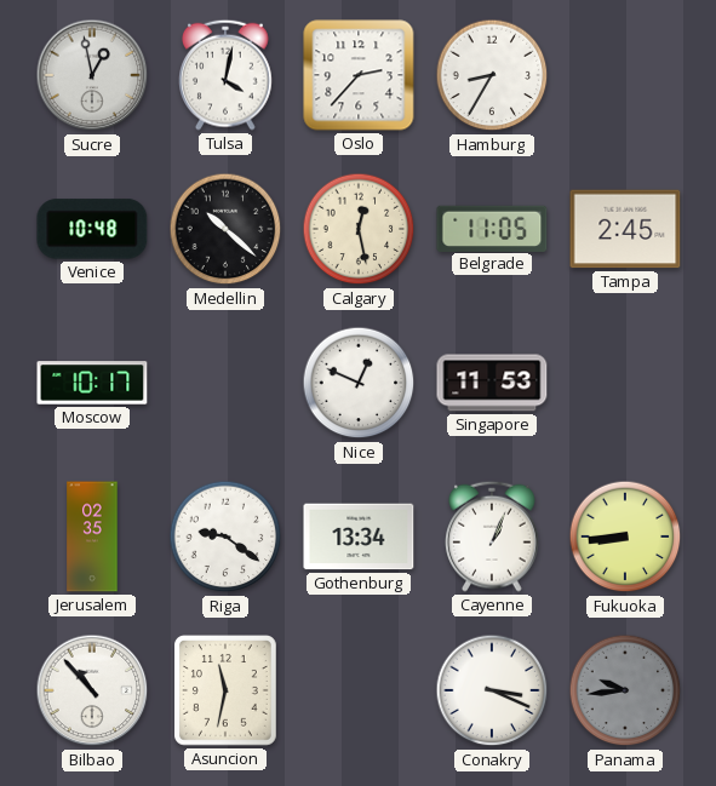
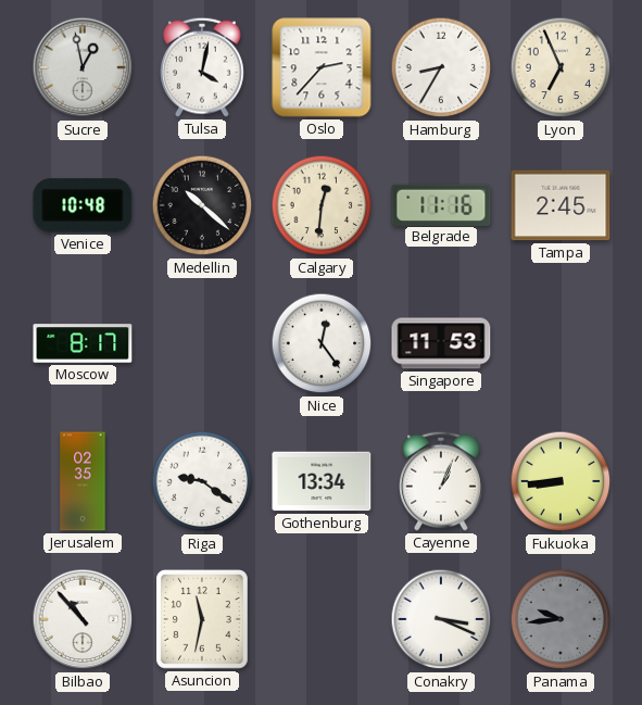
Lyon: none -> 6:56 (561, 67)
Calgary: 12:28 -> 12:31 (322, 205)
Belgrade: 11:05 -> 11:16 (441, 204)
Moscow: 10:17 -> 8:17 (83, 343)
Nice: 12:49 -> 12:24 (322, 343)
